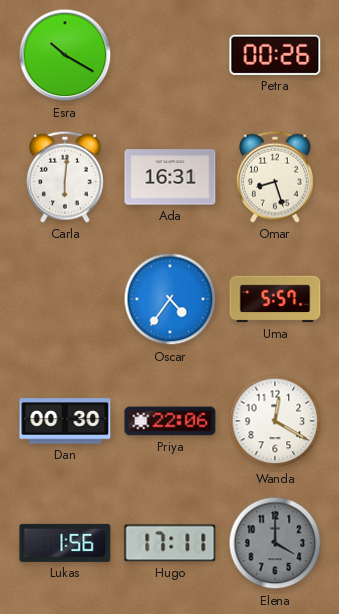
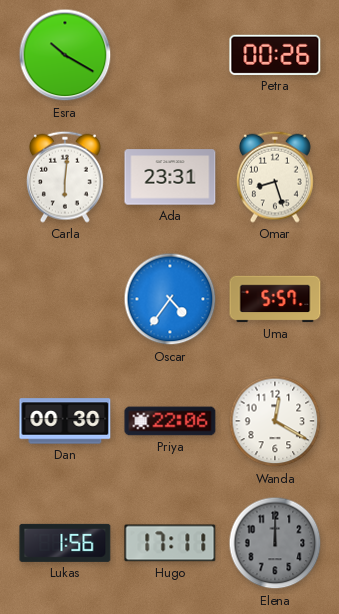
Ada: 16:31 -> 23:31 (170, 177)
Elena: 4:00 -> 12:00 (275, 543)
